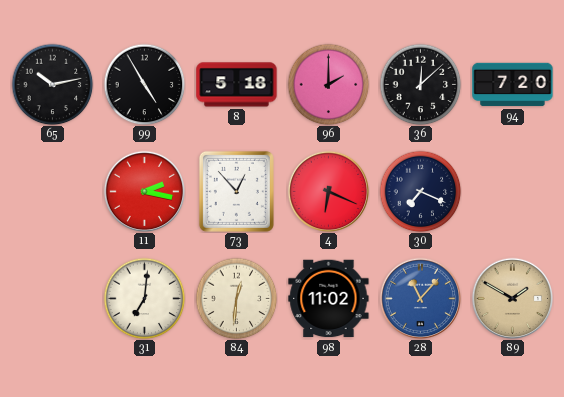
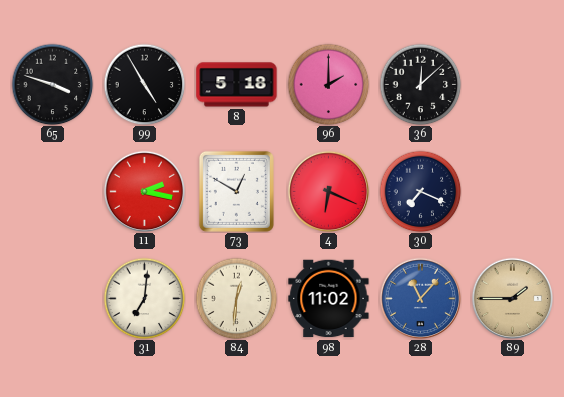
65: 10:13 -> 3:48 (52, 84)
94: 7:20 -> none (513, 85)
73: 12:53 -> 12:50 (236, 191)
89: 1:50 -> 1:45 (512, 298)
